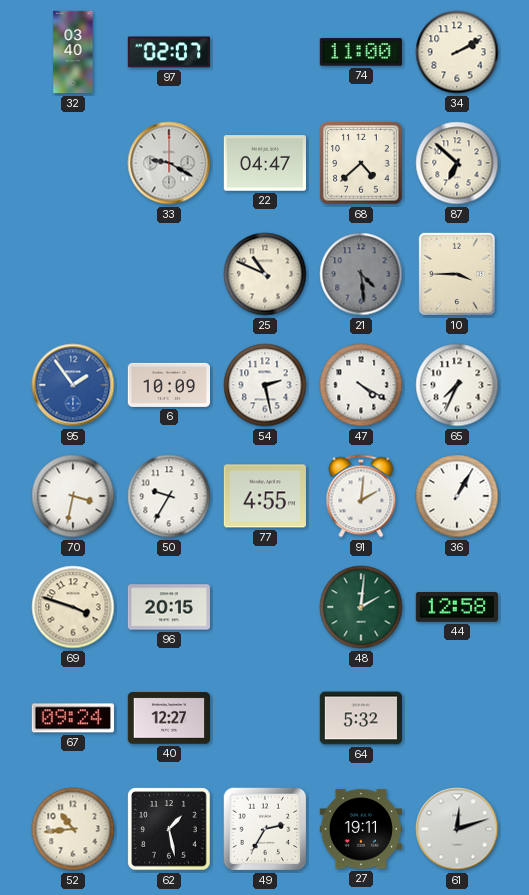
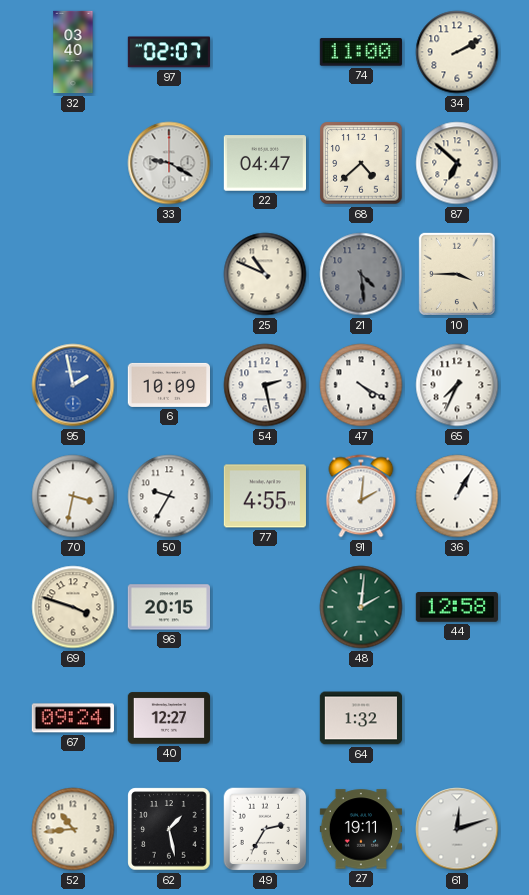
95: 1:54 -> 1:58 (73, 385)
64: 5:32 -> 1:32 (360, 718)
